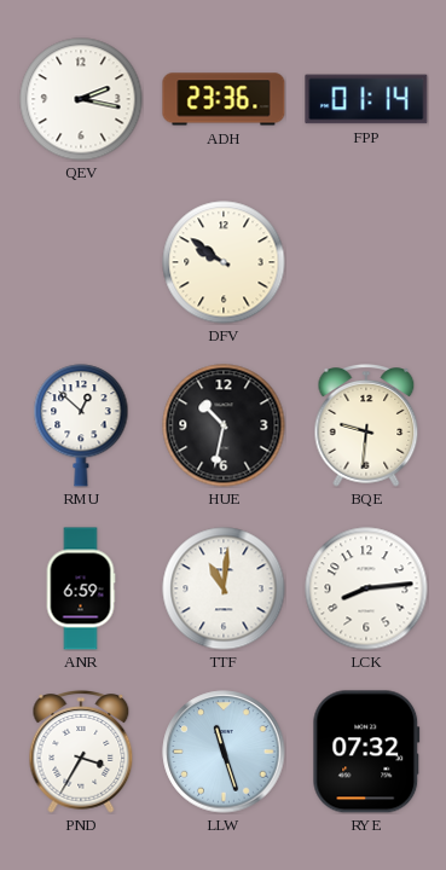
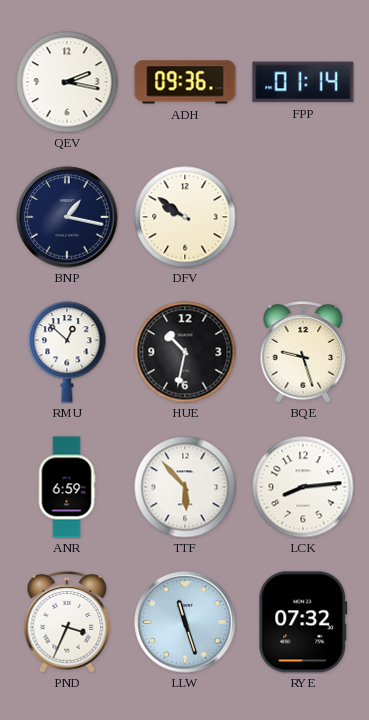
ADH: 23:36 -> 09:36 (185, 82)
BNP: none -> 1:17 (67, 217)
BQE: 9:31 -> 9:27 (303, 353)
TTF: 11:01 -> 5:53 (185, 487)
PND: 3:35 -> 3:34 (67, 623)
